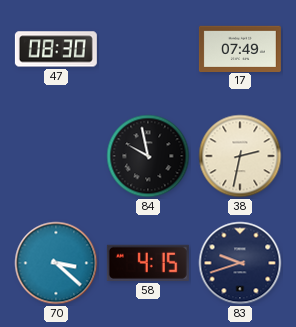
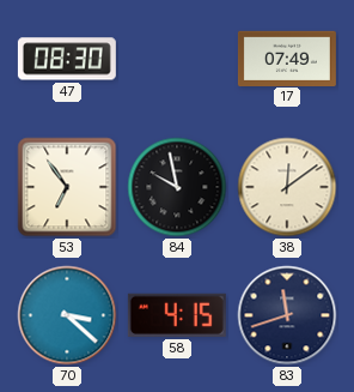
53: none -> 6:54 (67, 187)
38: 2:32 -> 12:09 (287, 187)
83: 9:42 -> 11:42 (287, 315)
